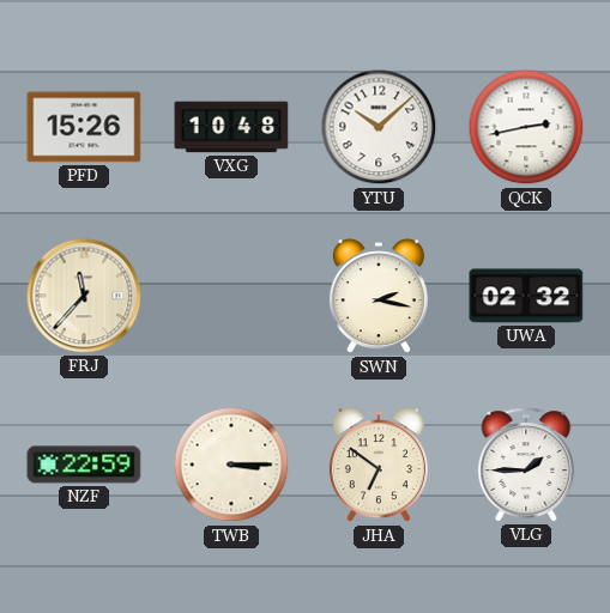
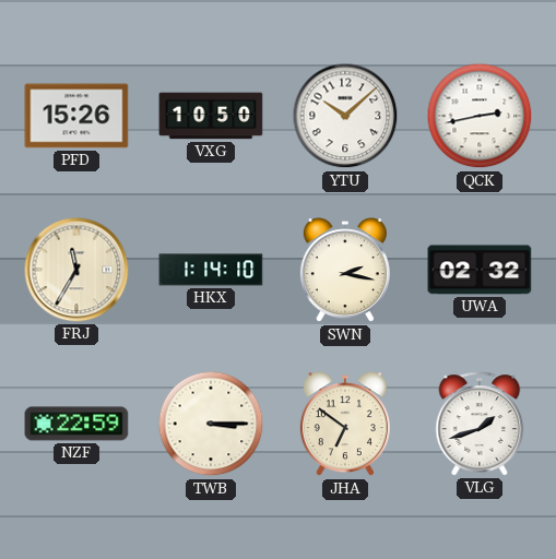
VXG: 10:48 -> 10:50 (211, 116)
FRJ: 11:37 -> 11:35 (76, 270)
HKX: none -> 1:14 (211, 270)
VLG: 1:45 -> 1:42 (480, 424)
